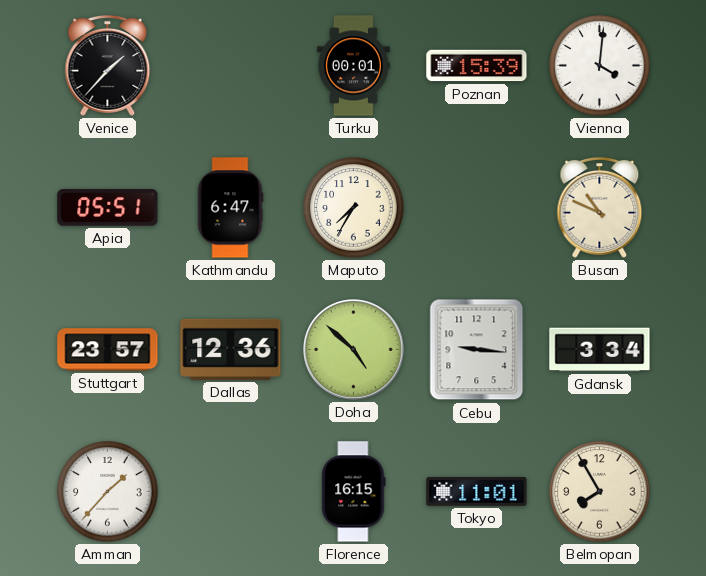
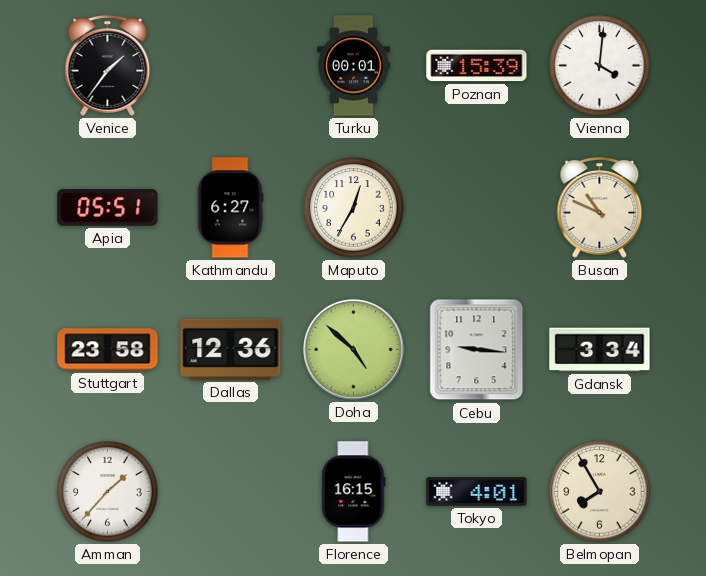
Venice: 1:37 -> 1:36 (108, 66)
Kathmandu: 6:47 -> 6:27 (230, 208)
Maputo: 7:35 -> 12:35 (354, 208)
Stuttgart: 23:57 -> 23:58 (108, 350)
Tokyo: 11:01 -> 4:01 (477, 492)
